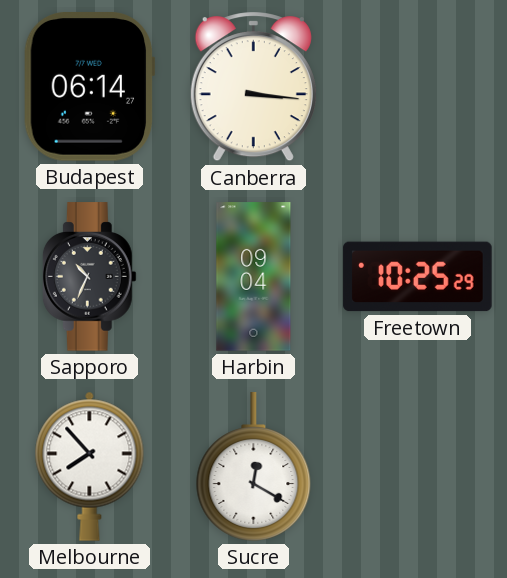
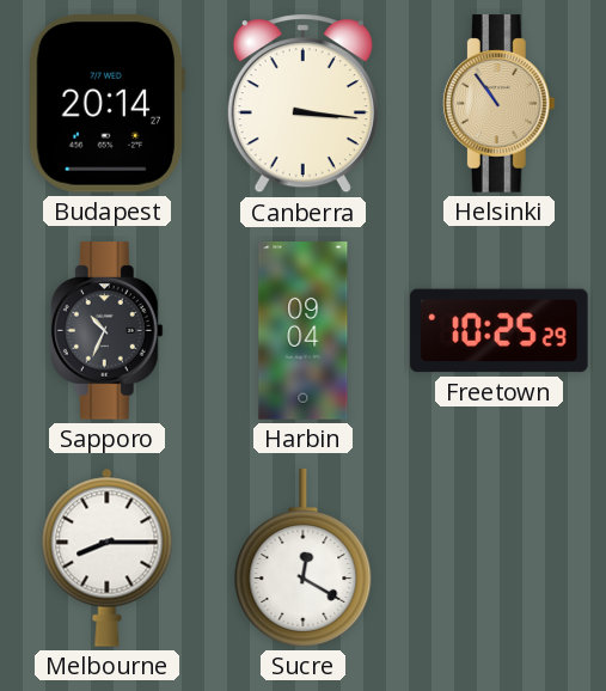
Budapest: 06:14 -> 20:14 (106, 104)
Helsinki: none -> 10:54 (498, 104)
Melbourne: 7:53 -> 8:15 (108, 557)
